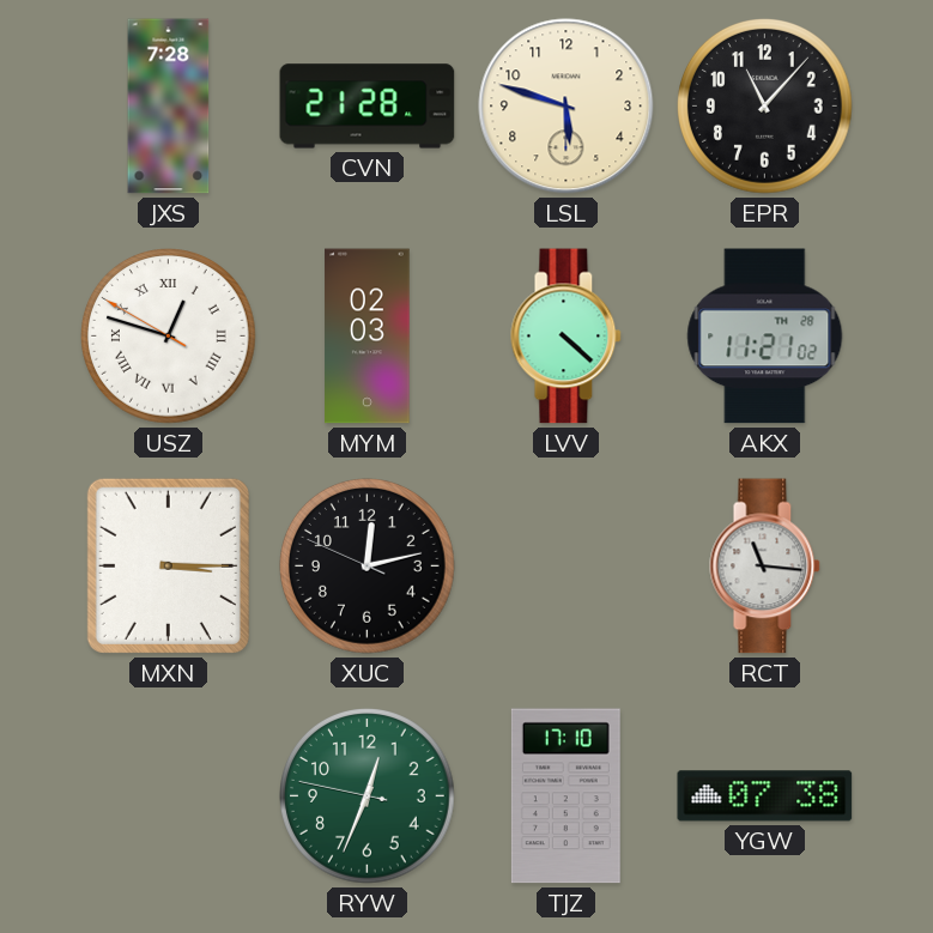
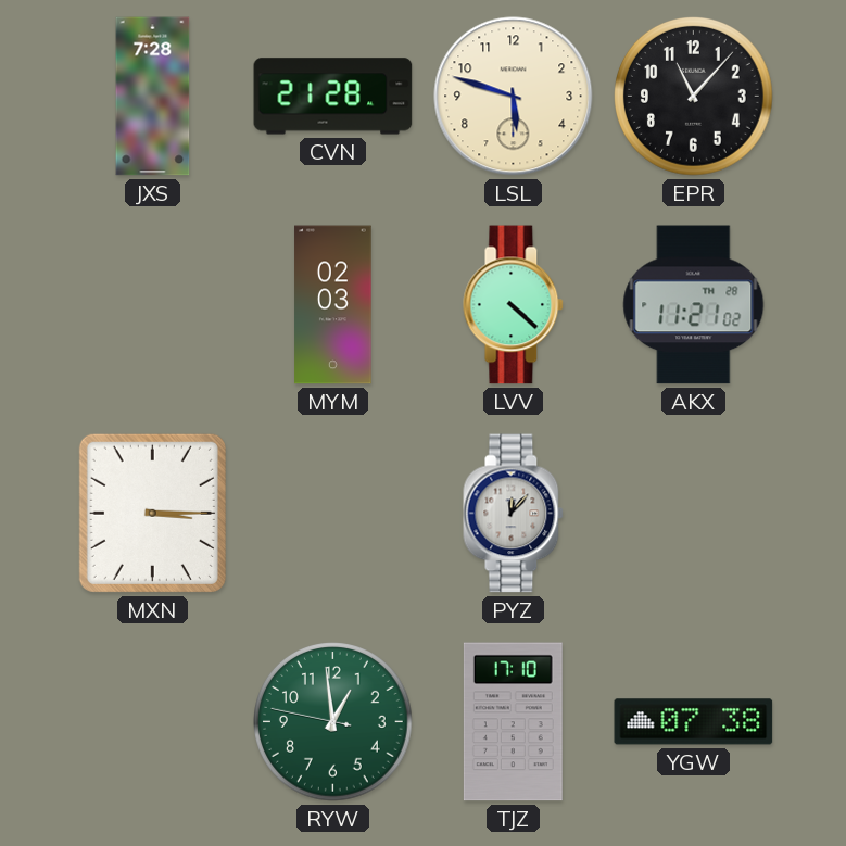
USZ: 12:47 -> none (169, 337)
XUC: 12:12 -> none (368, 567)
PYZ: none -> 12:07 (514, 514)
RCT: 11:16 -> none (765, 567)
RYW: 12:33 -> 12:58 (333, 722)
